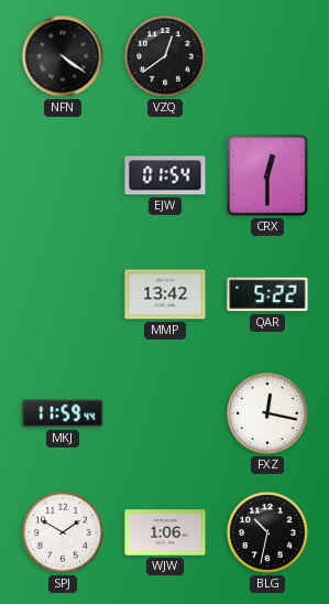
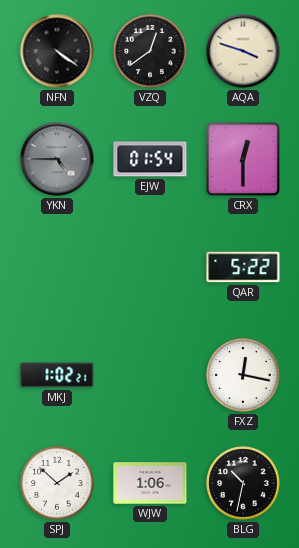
AQA: none -> 3:48 (243, 51)
YKN: none -> 4:45 (57, 159)
MMP: 13:42 -> none (165, 294)
MKJ: 11:59 -> 1:02 (57, 375)
SPJ: 1:50 -> 1:52 (57, 483)
